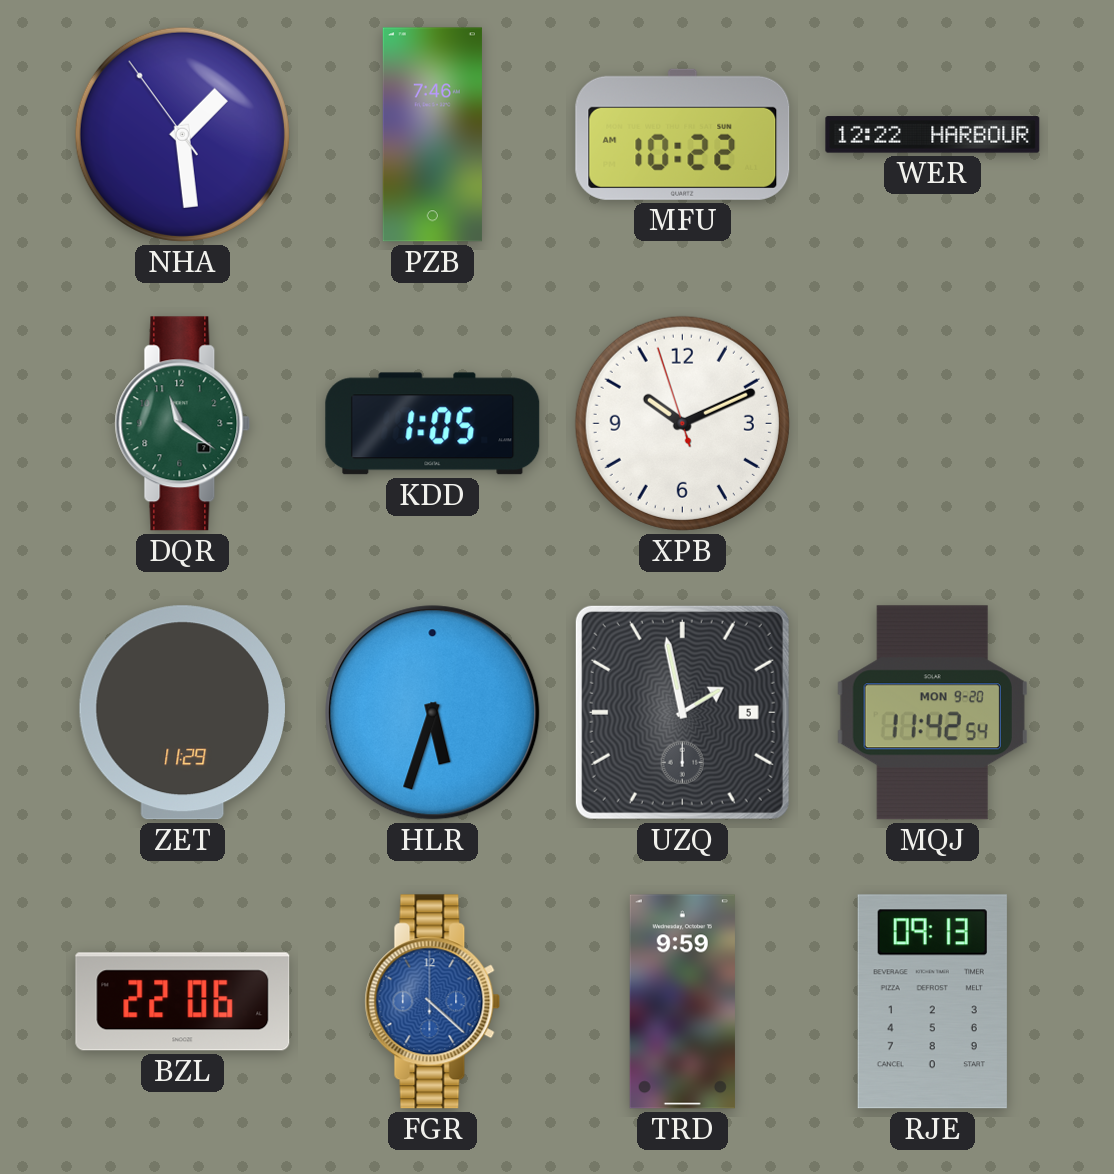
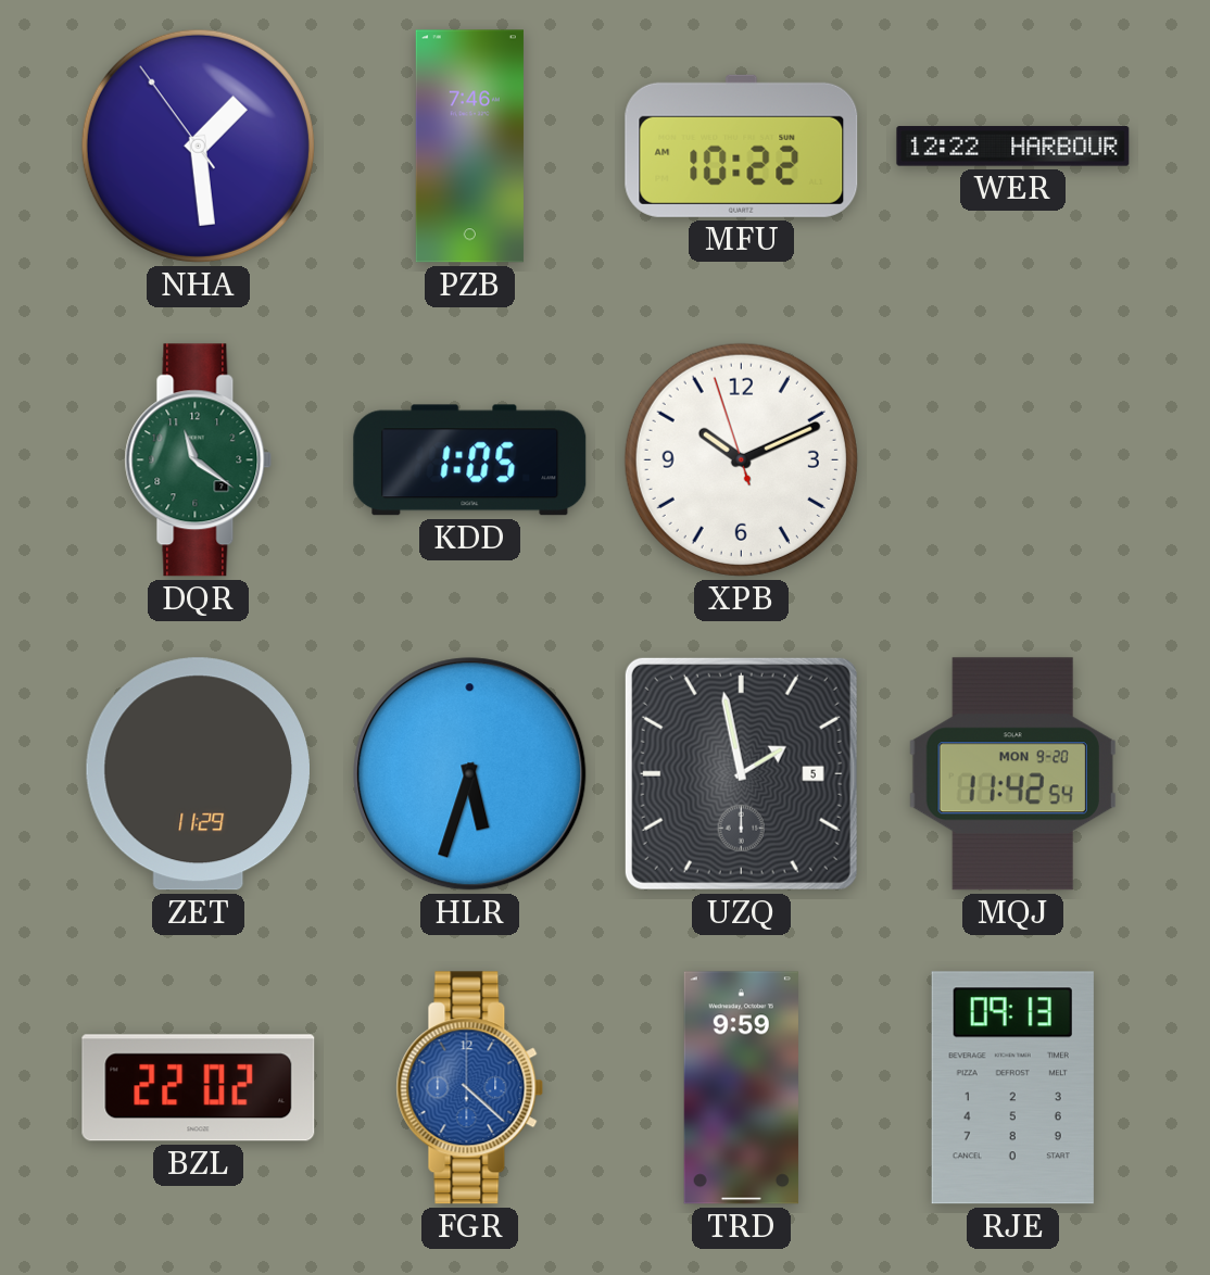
BZL: 22:06 -> 22:02 (199, 1088)
